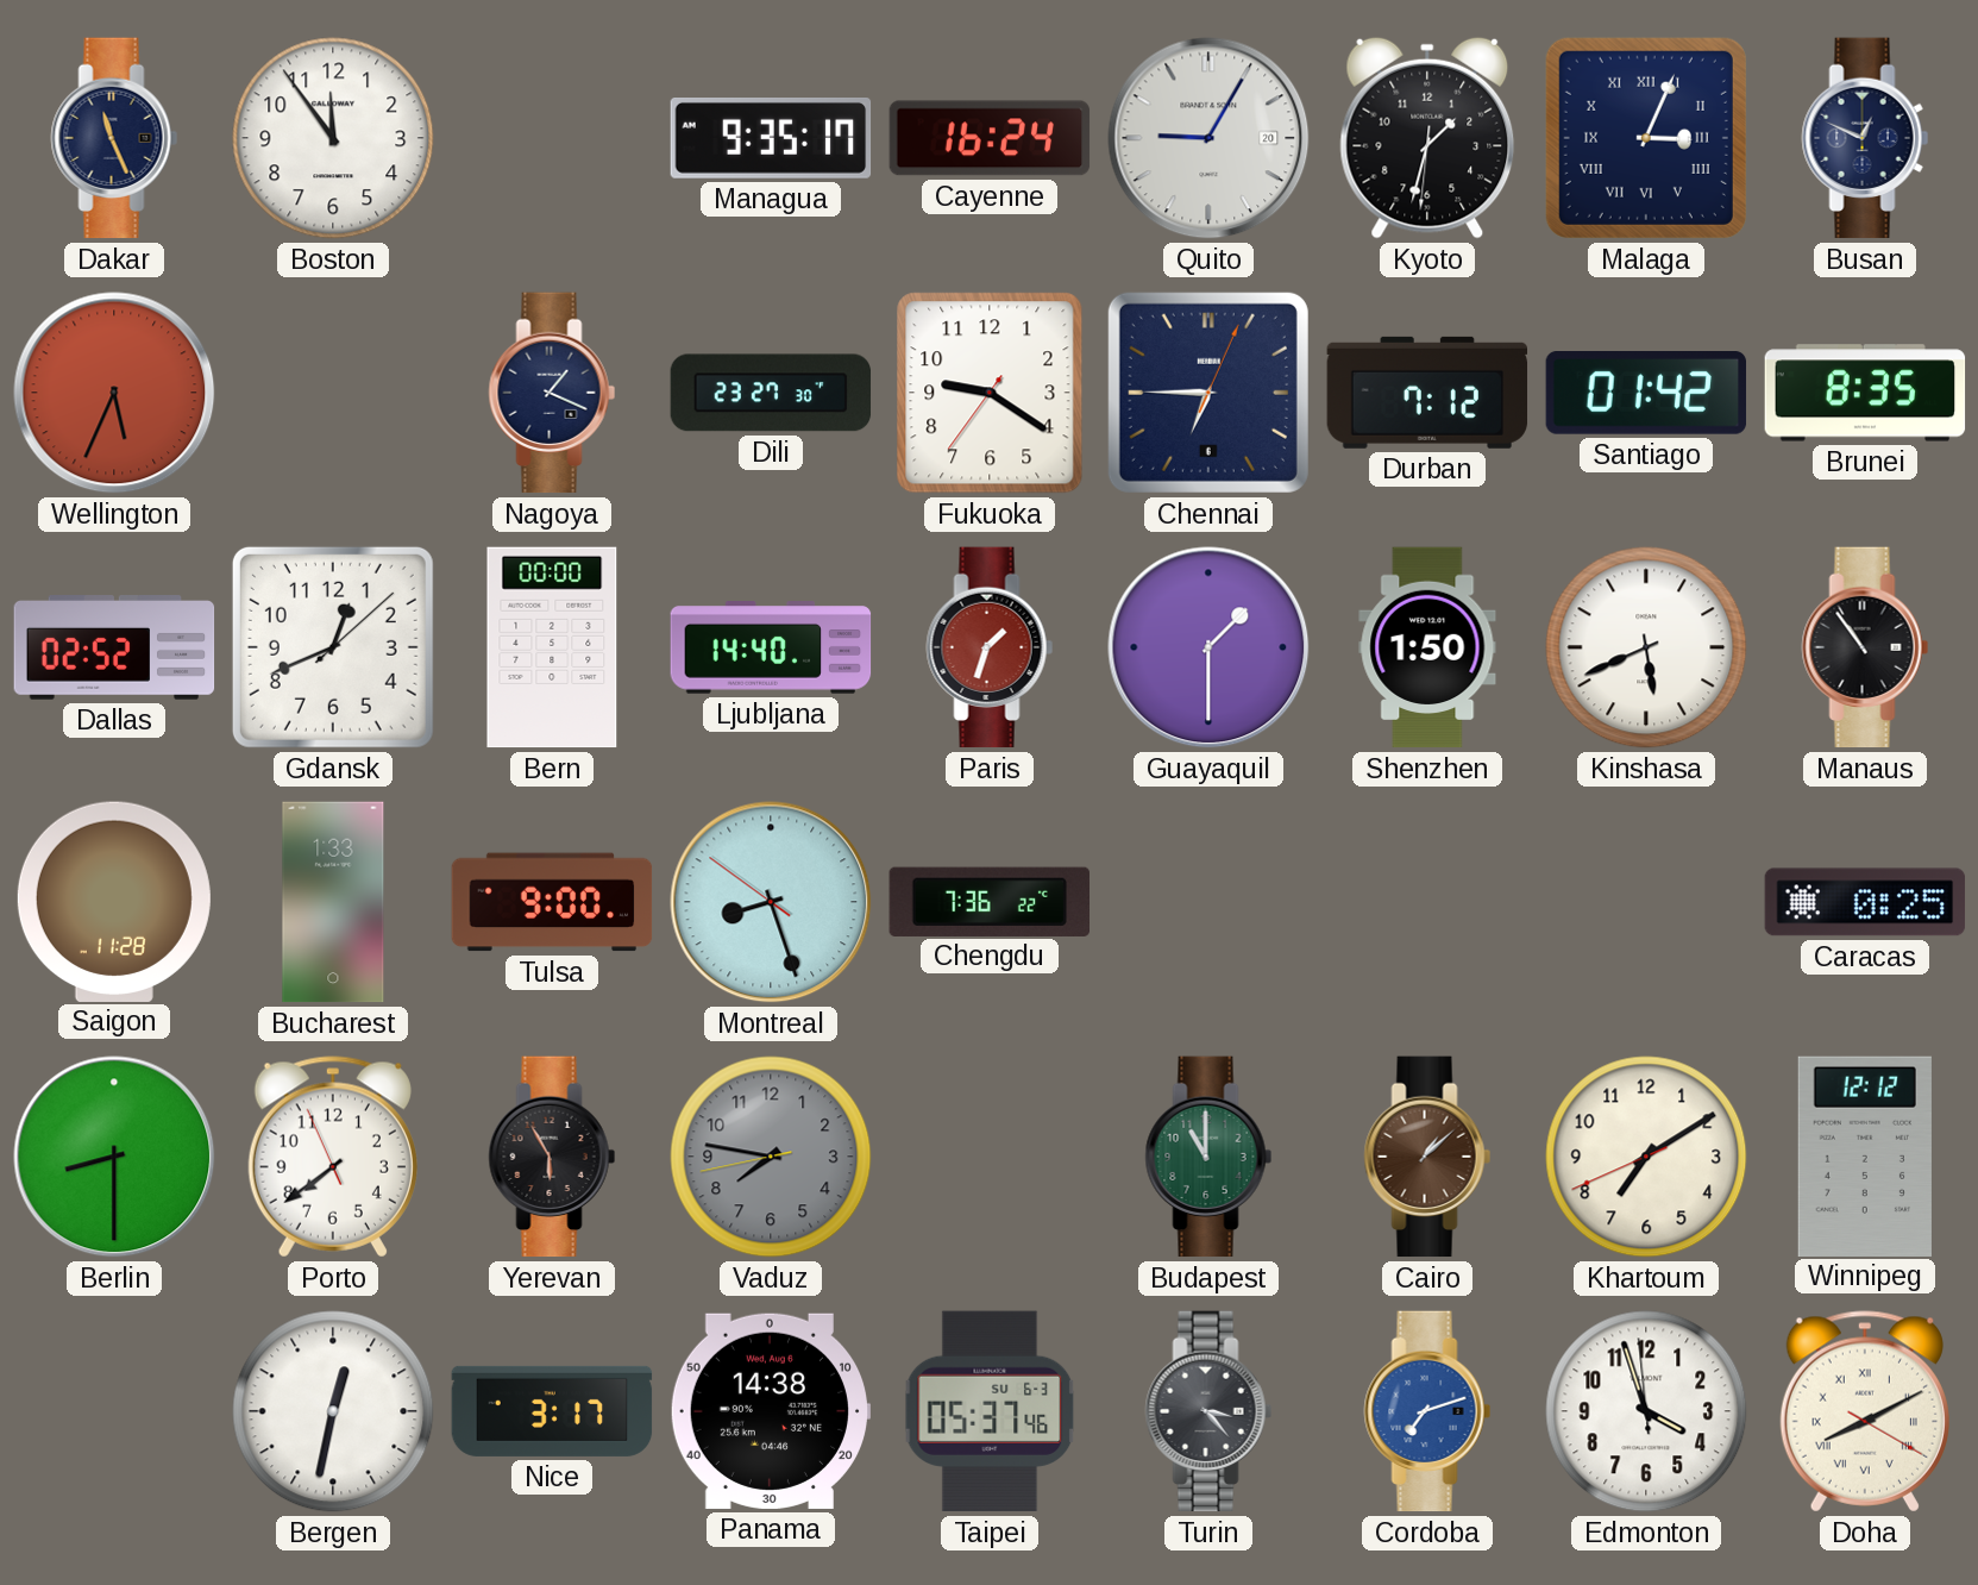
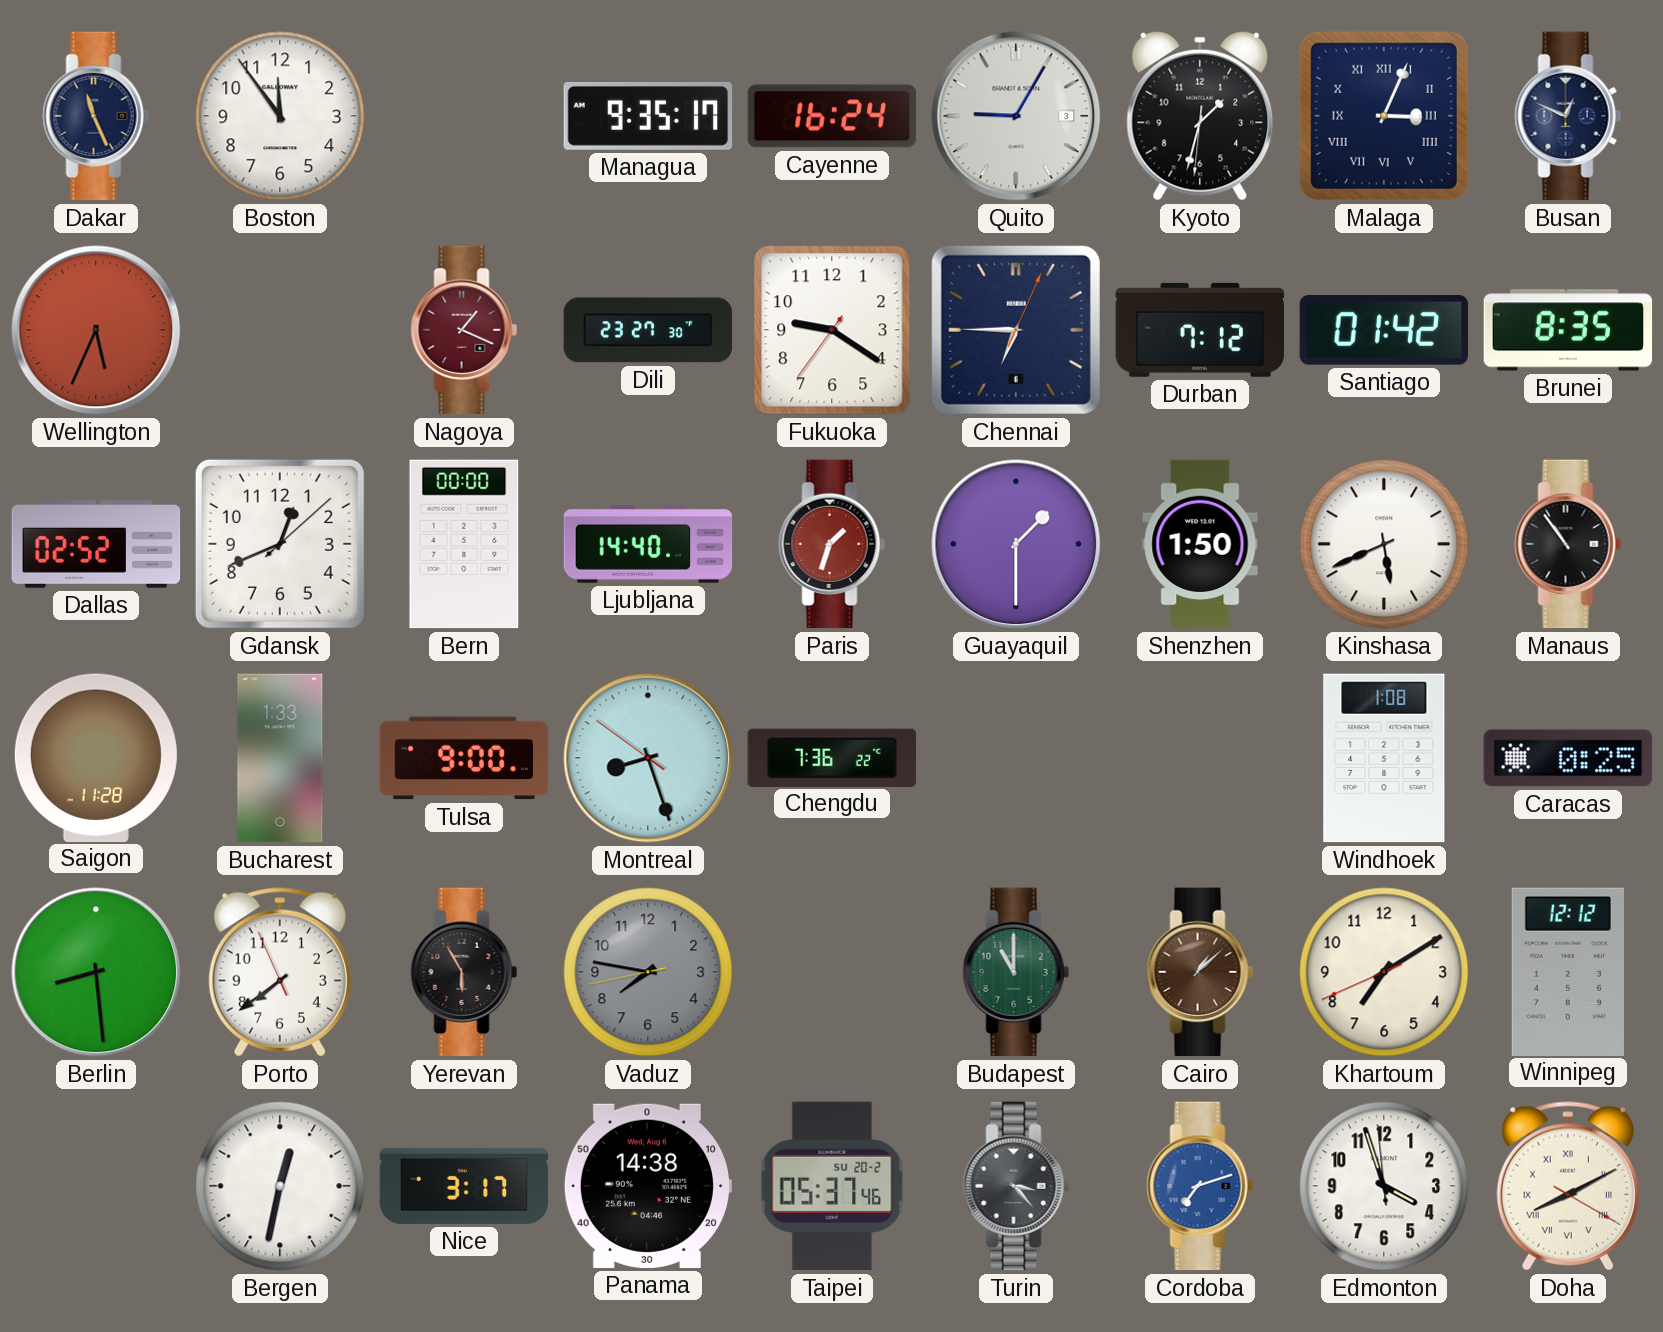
Quito date: 20 -> 3 (1016, 116)
Nagoya dial: navy -> burgundy (464, 330)
Windhoek: none -> 1:08 (1384, 758)
Berlin: 8:30 -> 8:29 (96, 972)
Taipei date: SU 6-3 -> SU 20-2 (832, 1186)
